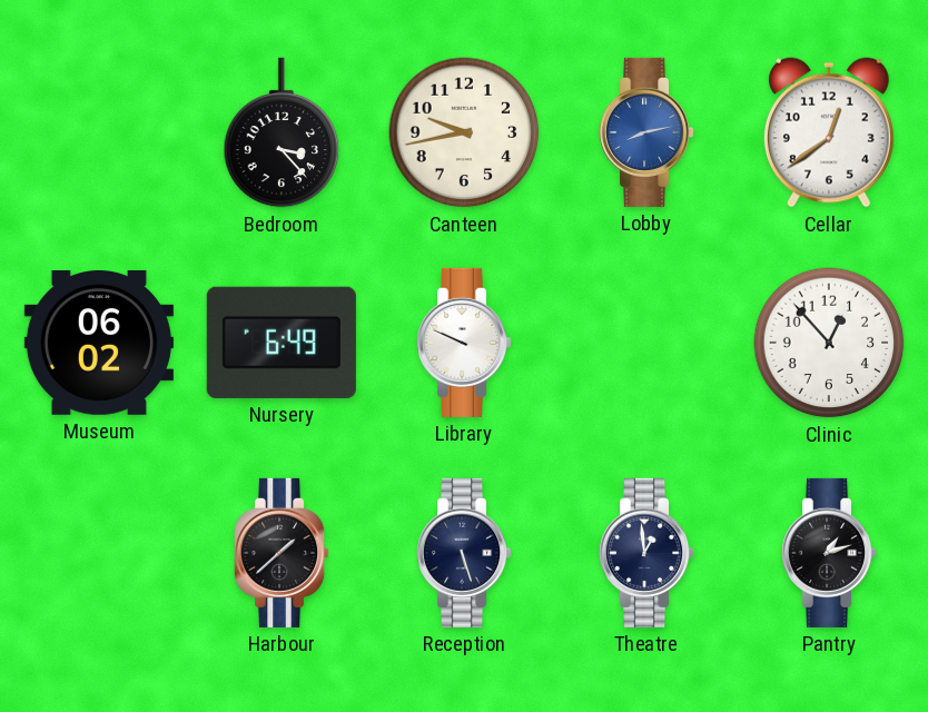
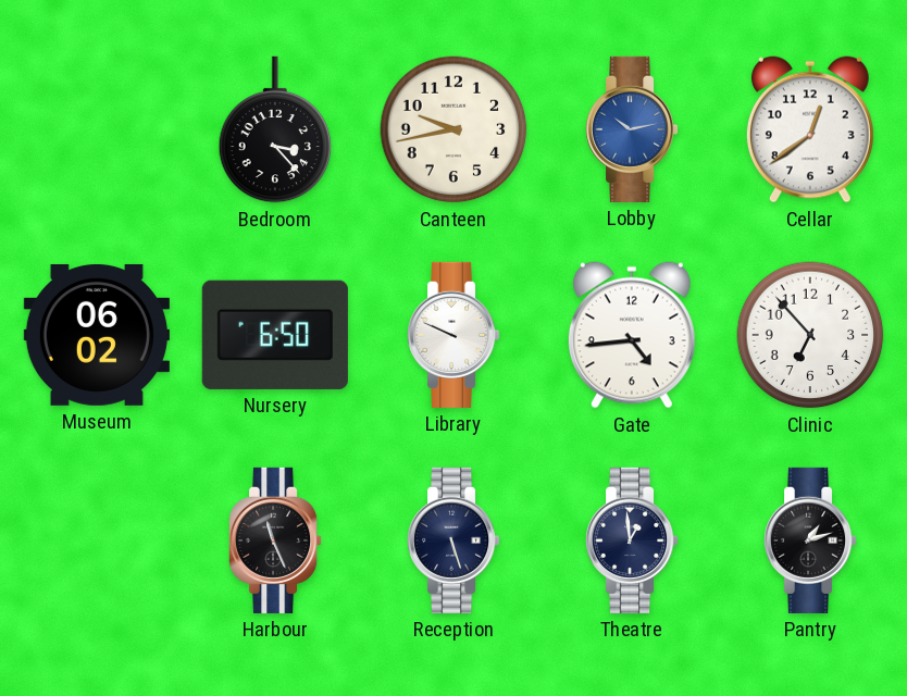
Lobby: 8:13 -> 10:13 (633, 129)
Nursery: 6:49 -> 6:50 (275, 335)
Gate: none -> 4:44 (632, 335)
Clinic: 12:53 -> 6:53 (810, 335)
Harbour: 1:38 -> 11:26 (276, 540)
